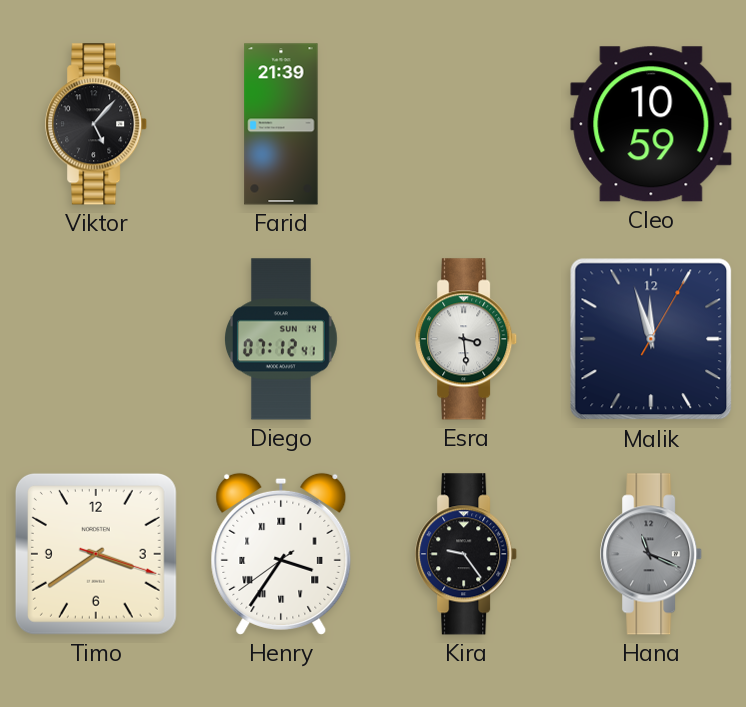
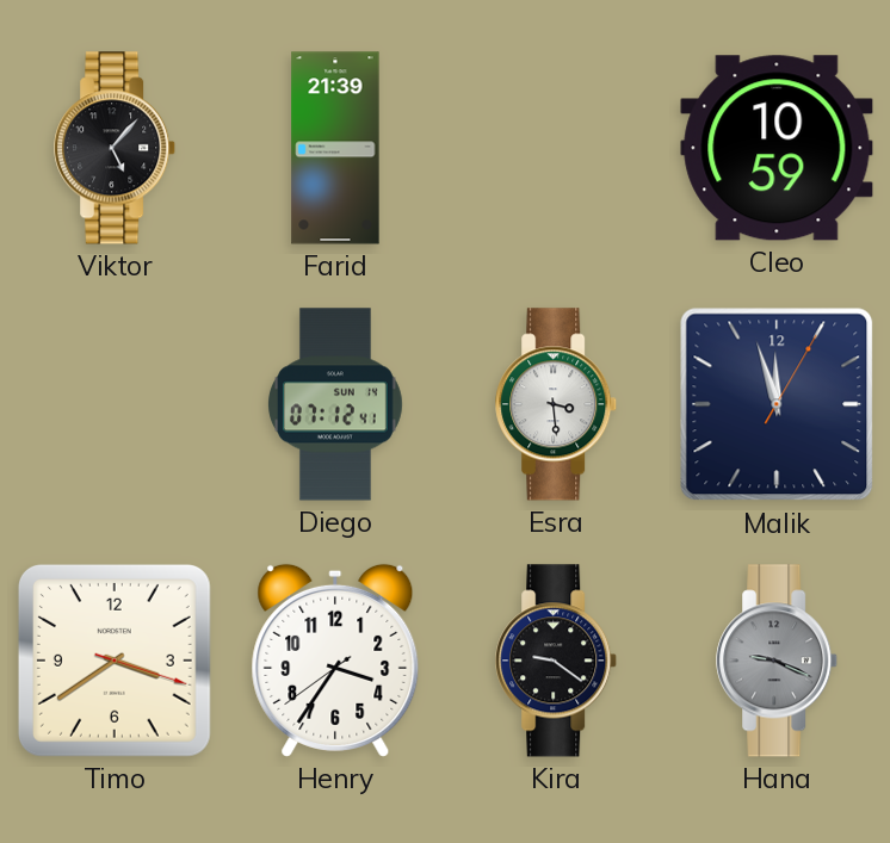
Henry numerals: Roman -> Arabic (335, 661)
Kira: 9:24 -> 9:21 (557, 661)
Hana: 11:19 -> 9:19 (778, 661)
